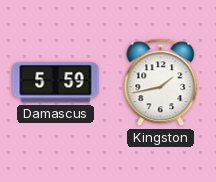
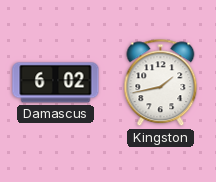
Damascus: 5:59 -> 6:02 (56, 83)
